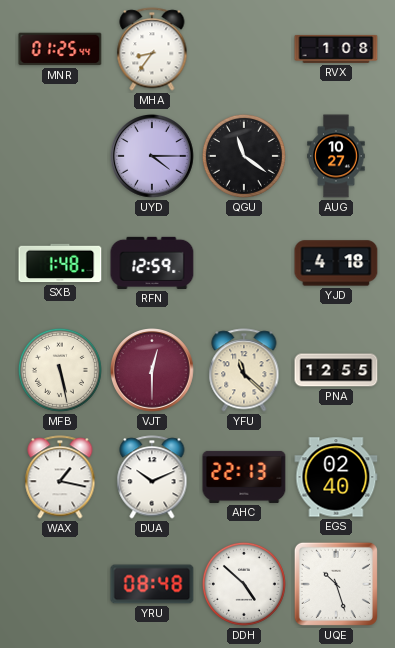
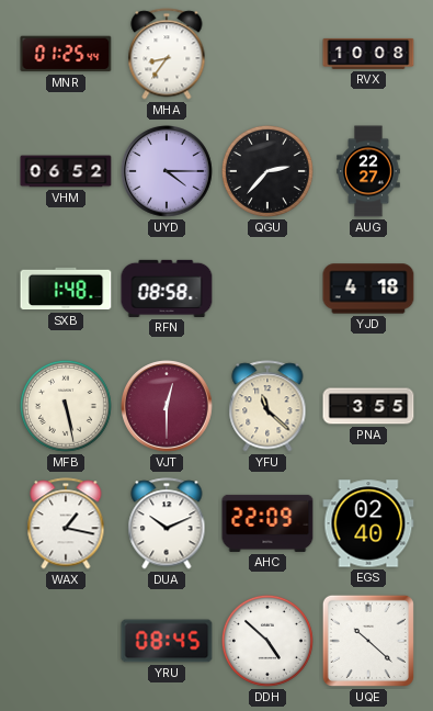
RVX: 1:08 -> 10:08 (368, 54)
VHM: none -> 06:52 (66, 171)
QGU: 11:21 -> 2:37 (267, 171)
AUG: 10:27 -> 22:27 (368, 171)
RFN: 12:59 -> 08:58 (167, 289)
PNA: 12:55 -> 3:55 (368, 406)
AHC: 22:13 -> 22:09 (267, 523)
YRU: 08:48 -> 08:45 (167, 641)
UQE: 10:27 -> 10:22 (368, 641)
